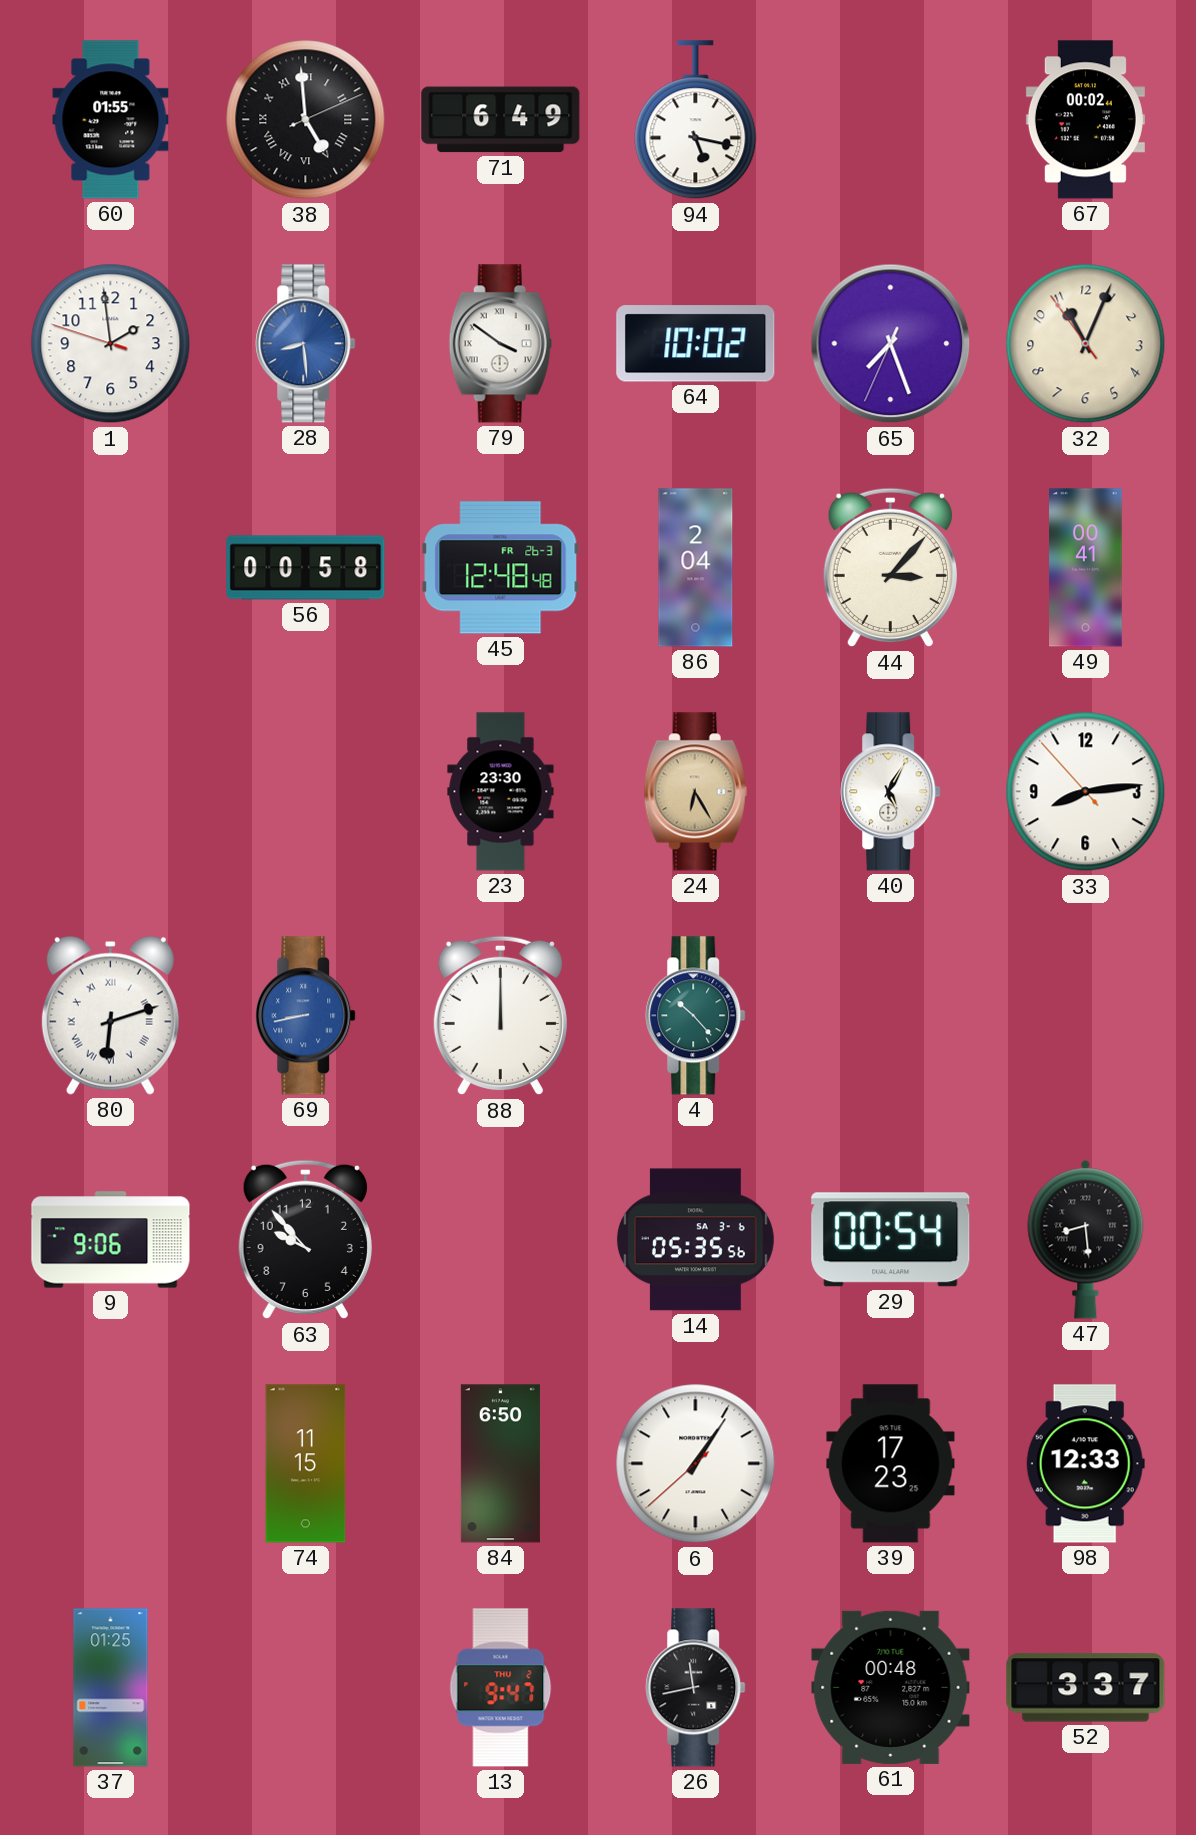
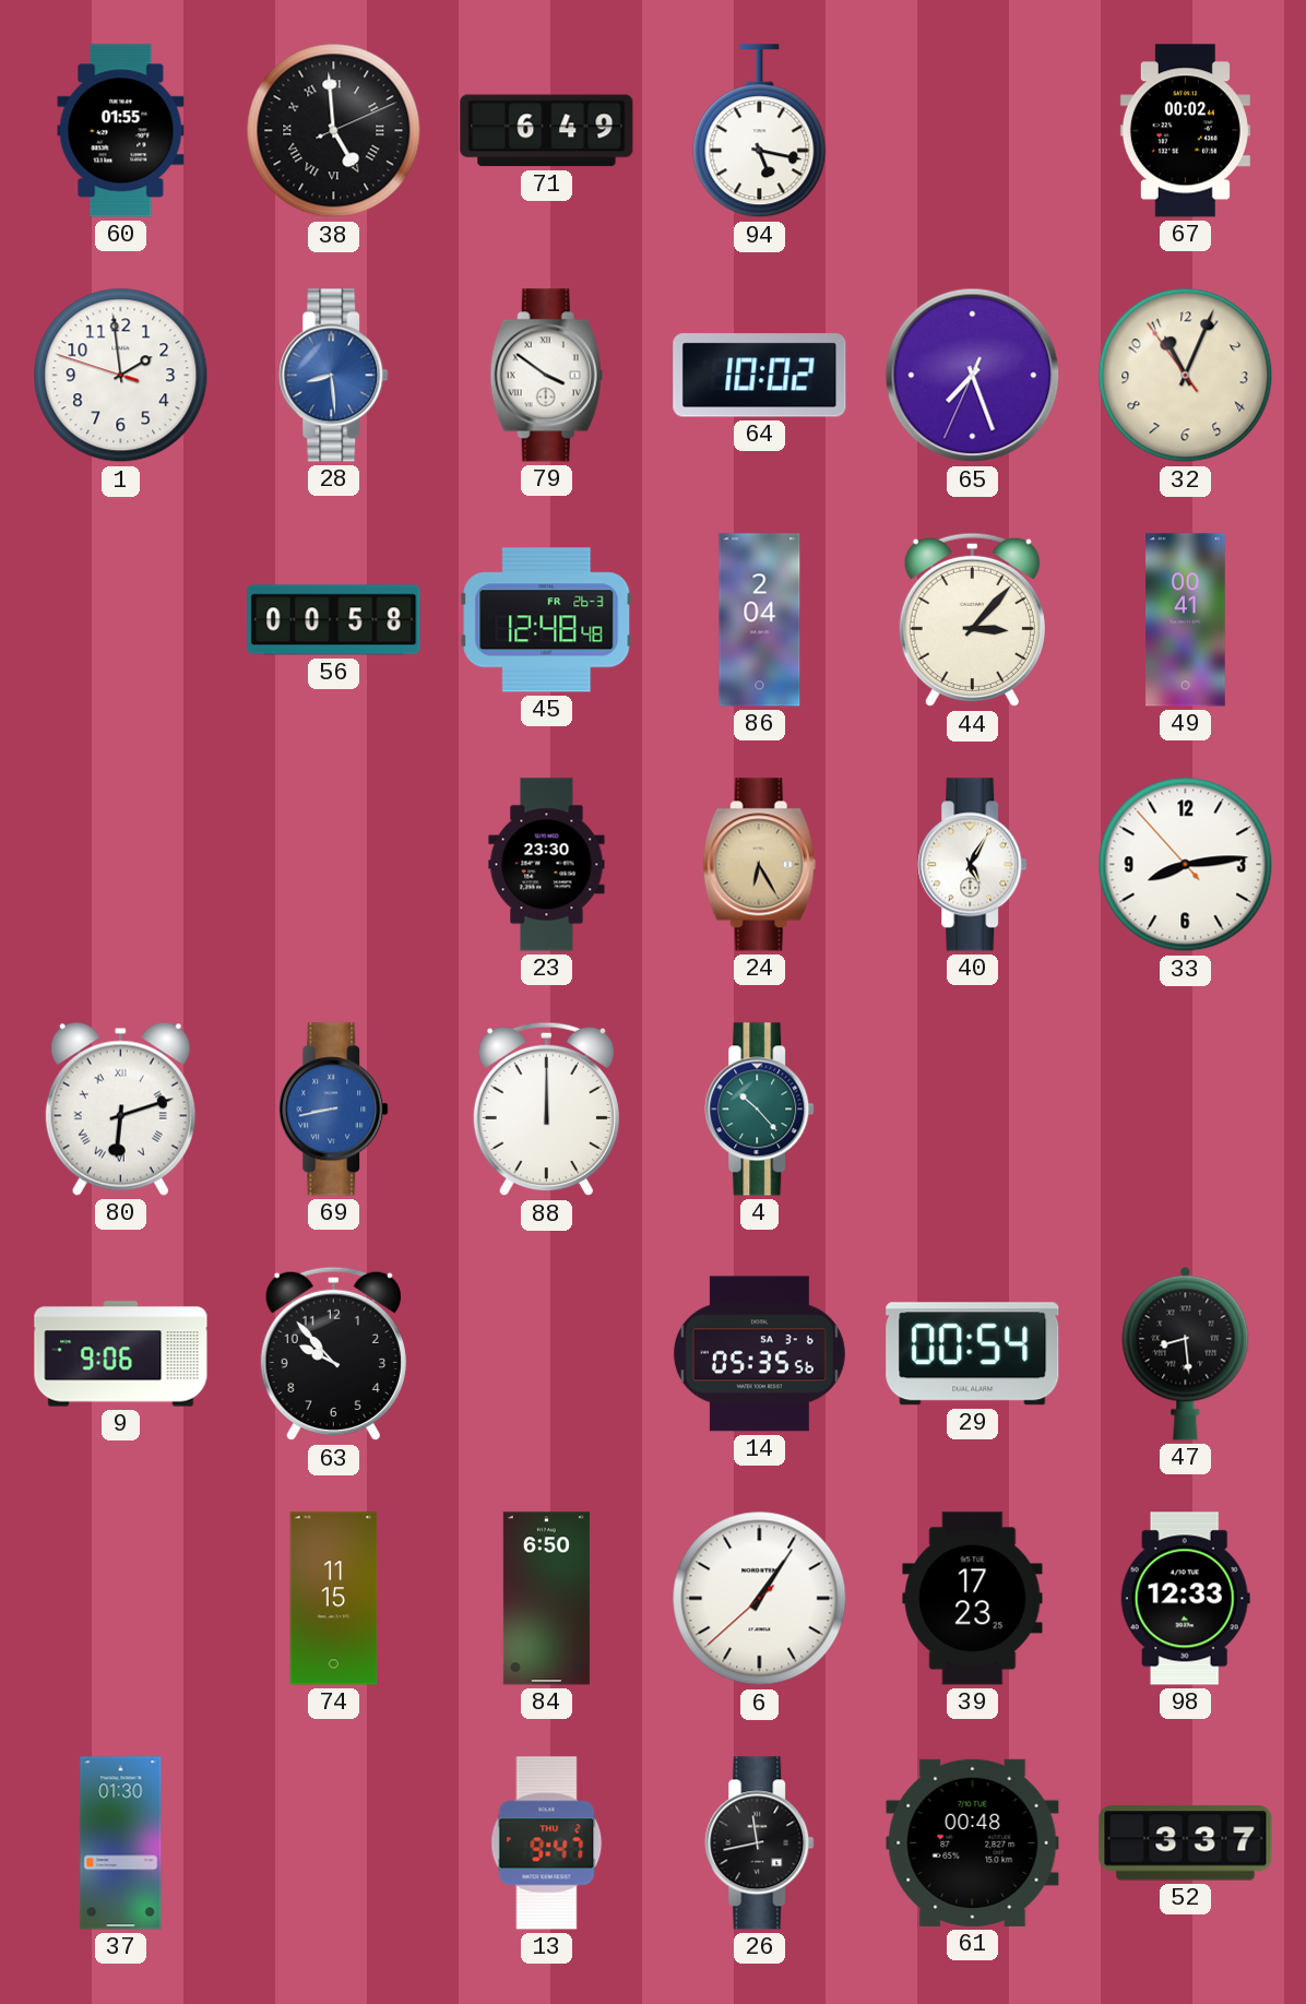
37: 01:25 -> 01:30 (121, 1843)
